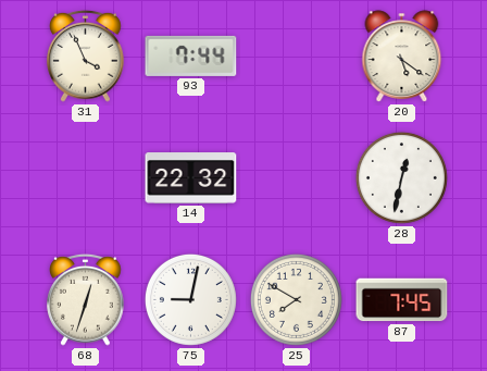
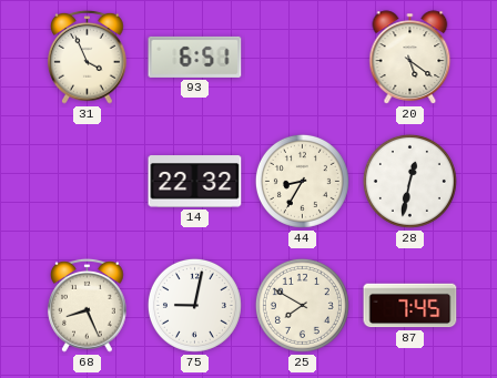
93: 7:44 -> 6:51 (195, 57)
44: none -> 8:35 (302, 181)
68: 12:33 -> 8:26 (88, 305)
